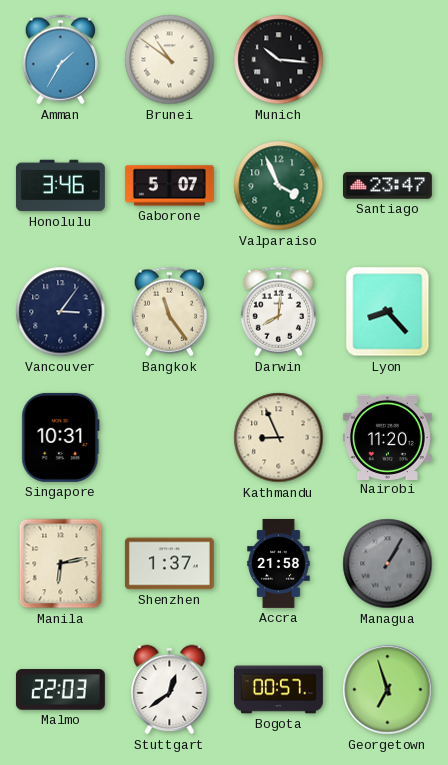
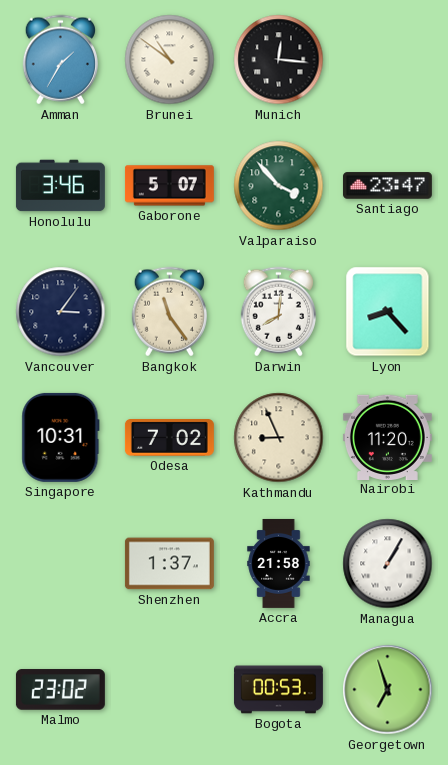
Munich: 10:16 -> 12:16 (279, 60)
Valparaiso: 3:56 -> 3:53 (279, 186)
Odesa: none -> 7:02 (169, 438)
Manila: 6:13 -> none (61, 564)
Managua dial: grey -> white (388, 564)
Malmo: 22:03 -> 23:02 (60, 690)
Stuttgart: 12:39 -> none (170, 690)
Bogota: 00:57 -> 00:53 (278, 690)
